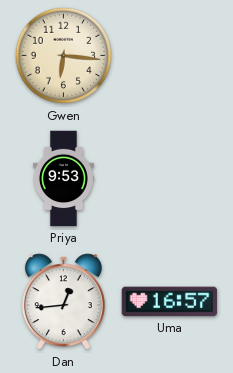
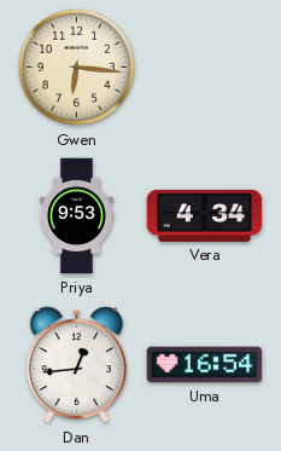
Vera: none -> 4:34 (205, 215)
Uma: 16:57 -> 16:54 (205, 365)
